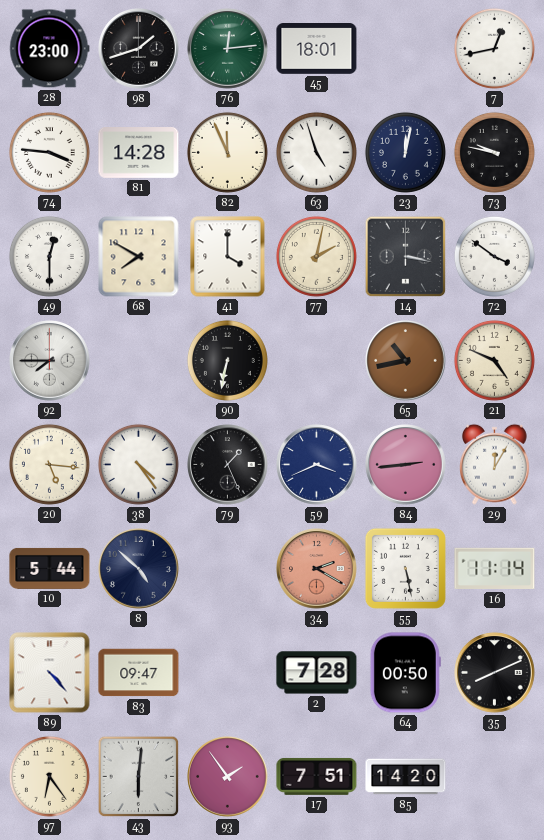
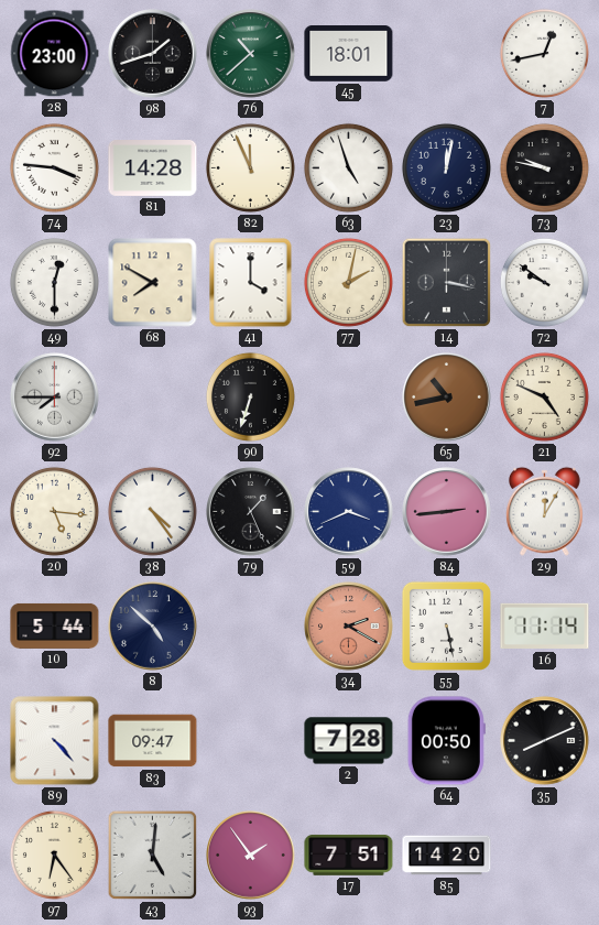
76: 12:14 -> 10:38 (251, 54)
72: 3:51 -> 9:51 (544, 282)
90: 6:32 -> 6:33 (250, 396)
43: 6:01 -> 5:01 (153, 856)
